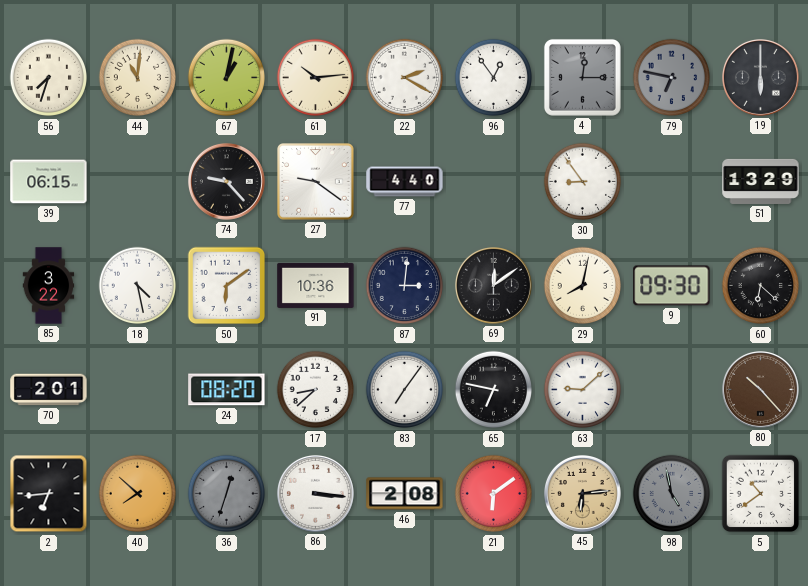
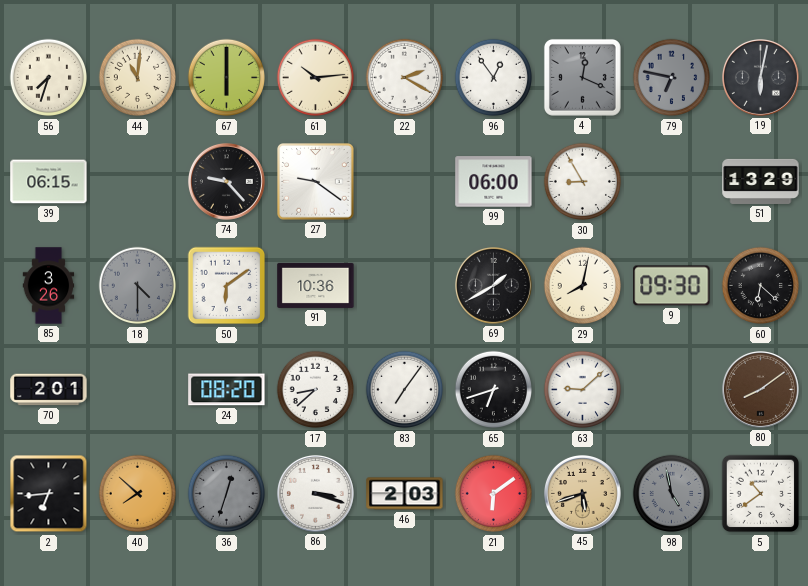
67: 1:02 -> 6:00 (227, 78)
4: 12:15 -> 12:19 (582, 77)
19: 6:00 -> 6:02 (760, 77)
77: 4:40 -> none (405, 182)
99: none -> 06:00 (494, 182)
30: 8:54 -> 8:55 (583, 182)
85: 3:22 -> 3:26 (49, 286)
18: 4:28 -> 4:30 (138, 286)
18 dial: white -> grey (138, 286)
87: 3:01 -> none (405, 286)
69: 12:09 -> 1:40 (493, 285)
65: 6:47 -> 6:42 (494, 390)
80: 10:23 -> 8:09 (760, 389)
86: 3:16 -> 3:18 (315, 493)
46: 2:08 -> 2:03 (405, 494)
45: 6:14 -> 5:42 (582, 493)
